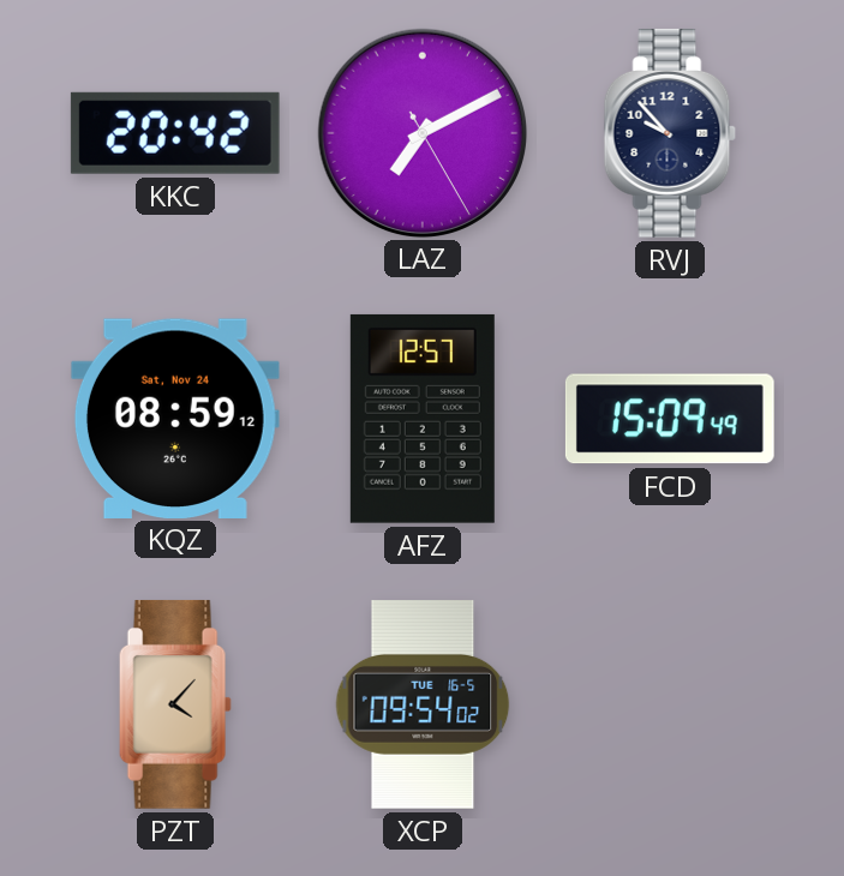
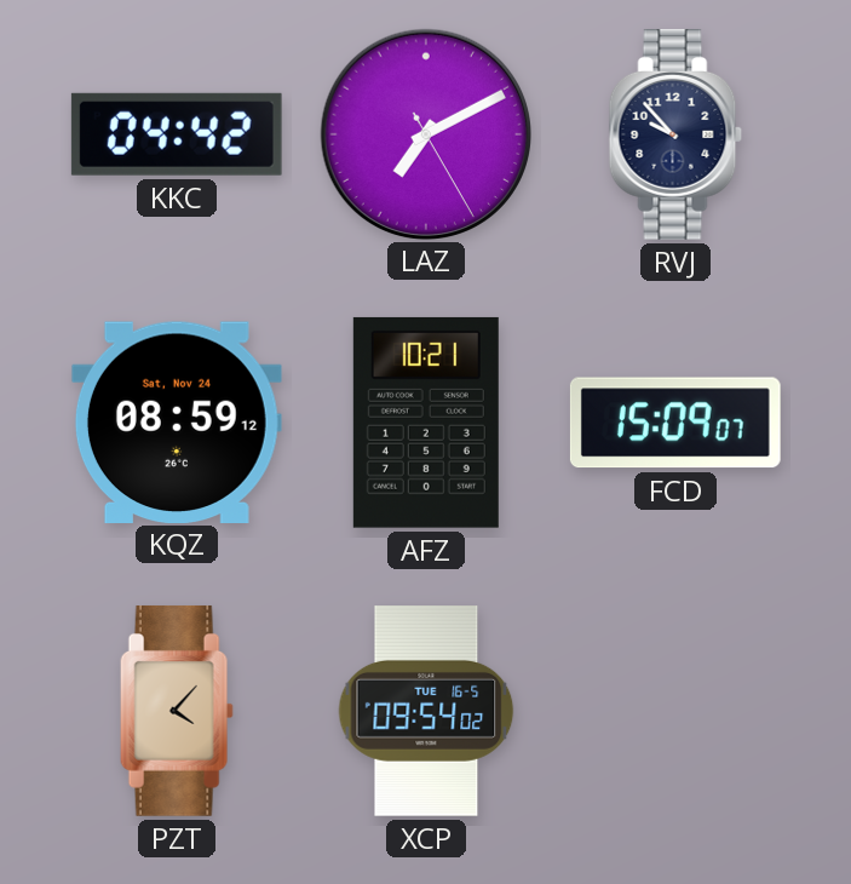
KKC: 20:42 -> 04:42 (177, 134)
AFZ: 12:57 -> 10:21 (426, 423)
FCD: 15:09:49 -> 15:09:07 (675, 423)
